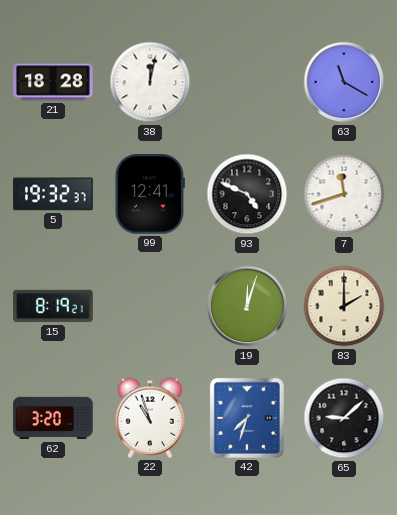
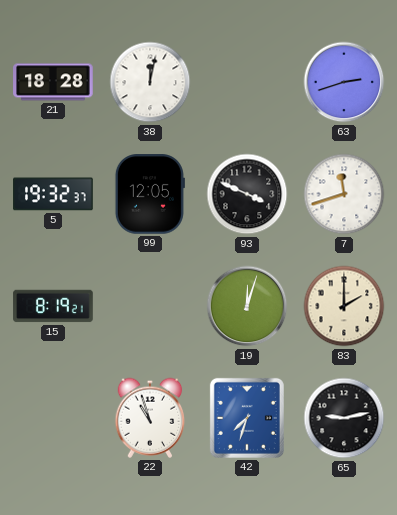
63: 11:20 -> 2:42 (344, 82)
99: 12:41 -> 12:05 (150, 194)
93: 4:49 -> 3:49 (247, 194)
62: 3:20 -> none (53, 418)
65: 9:08 -> 9:13 (344, 418)
